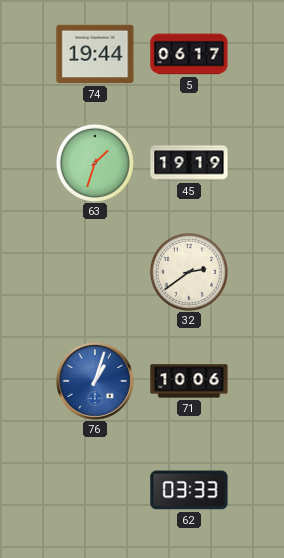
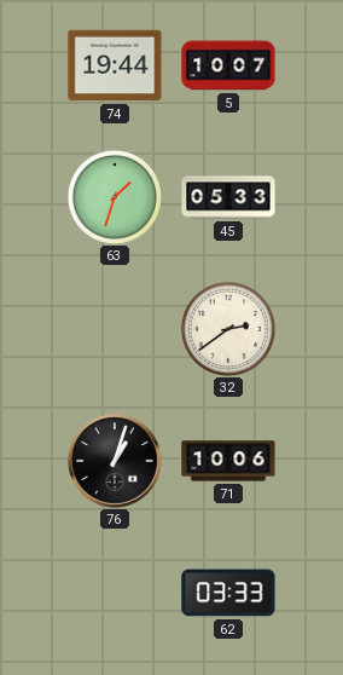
5: 06:17 -> 10:07 (228, 65)
45: 19:19 -> 05:33 (228, 197)
76 dial: blue -> black (115, 461)
